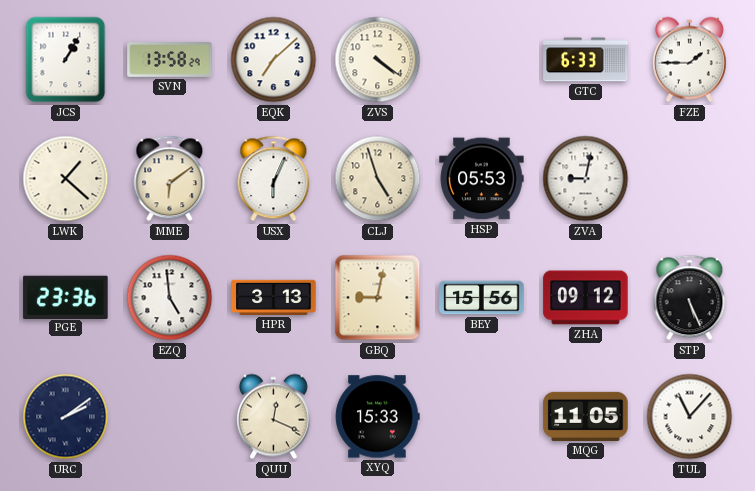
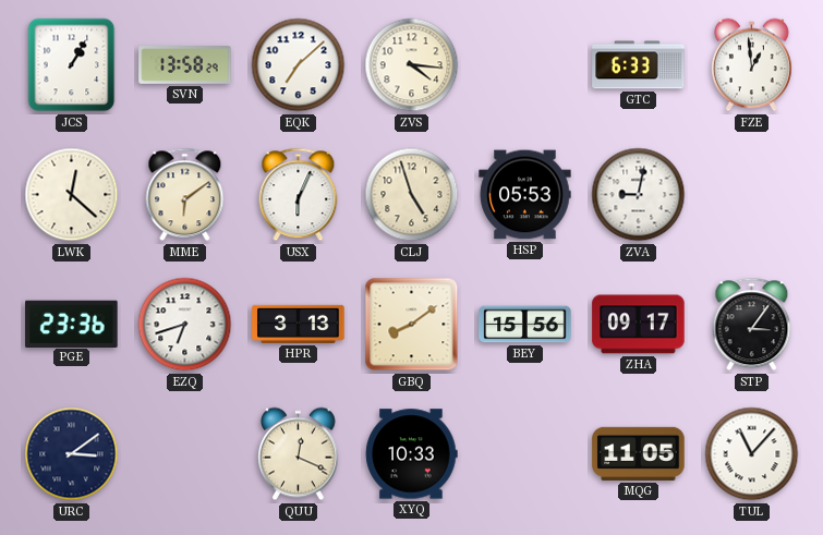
ZVS: 4:21 -> 4:16 (412, 65)
FZE: 1:45 -> 12:59 (751, 65)
LWK: 1:22 -> 12:22 (72, 195)
EZQ: 4:59 -> 6:42 (185, 325)
GBQ: 9:02 -> 8:09 (412, 325)
ZHA: 09:12 -> 09:17 (639, 325)
STP: 5:26 -> 3:06 (752, 325)
URC: 2:09 -> 3:09 (72, 454)
XYQ: 15:33 -> 10:33 (411, 454)
